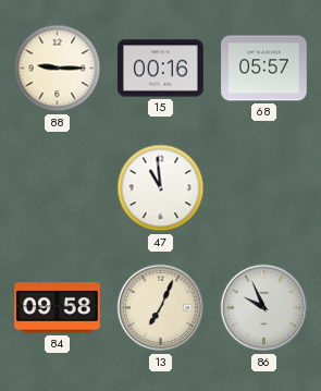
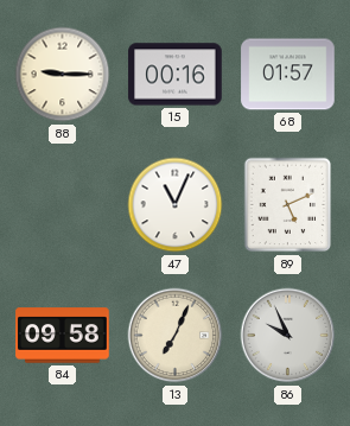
68: 05:57 -> 01:57 (288, 75)
47: 10:59 -> 11:04 (176, 205)
89: none -> 5:11 (288, 205)
